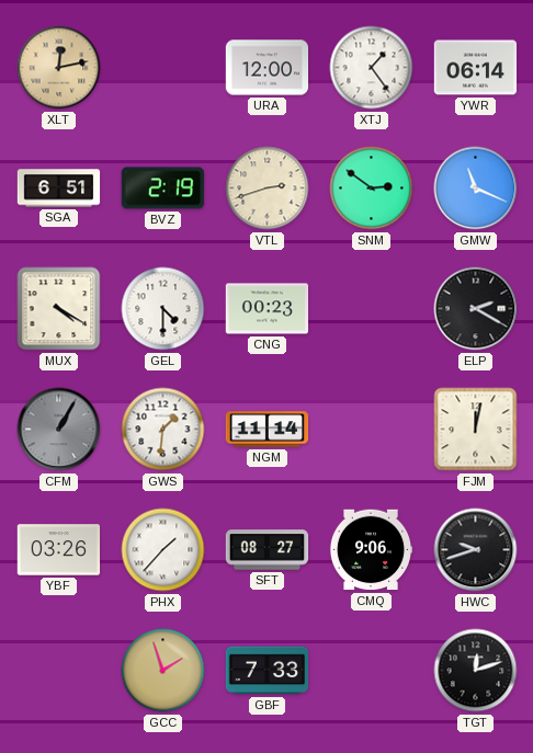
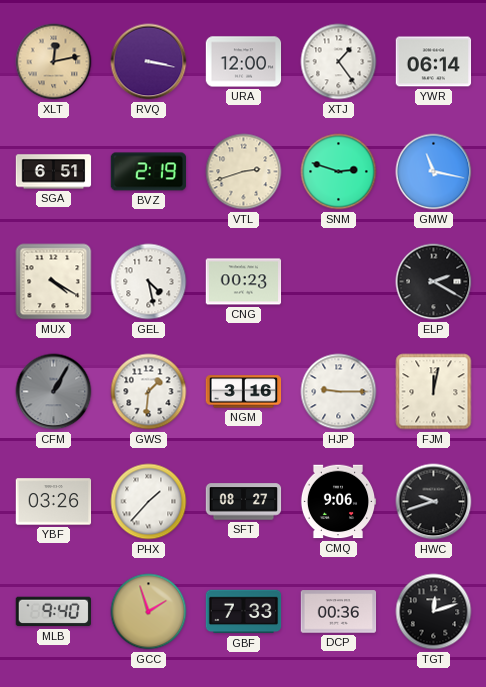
RVQ: none -> 3:17 (149, 62)
SNM: 2:51 -> 2:48 (339, 172)
GMW: 11:19 -> 11:17 (434, 172)
GEL: 4:30 -> 4:28 (149, 282)
NGM: 11:14 -> 3:16 (244, 392)
HJP: none -> 9:15 (339, 392)
MLB: none -> 9:40 (53, 612)
DCP: none -> 00:36 (339, 612)
